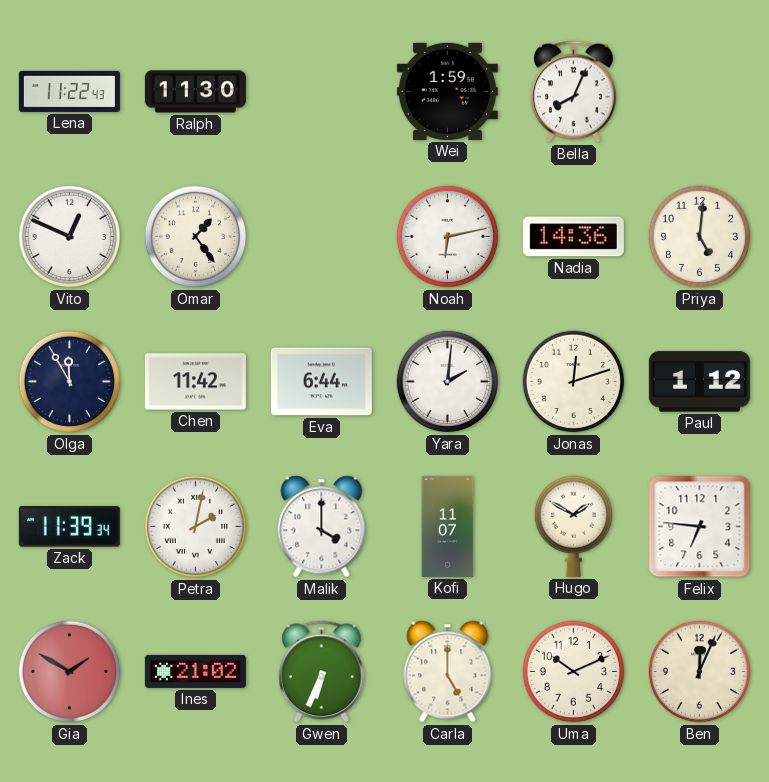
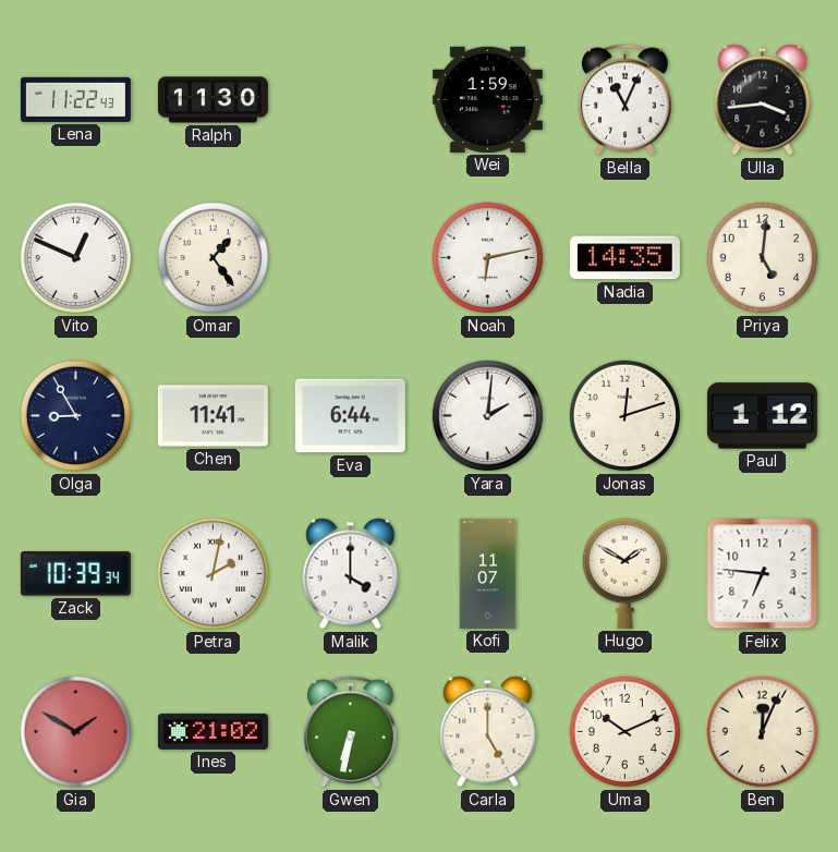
Bella: 8:04 -> 11:04 (626, 100)
Ulla: none -> 3:44 (763, 100)
Nadia: 14:36 -> 14:35 (624, 258)
Olga: 11:55 -> 8:55 (76, 416)
Chen: 11:42 -> 11:41 (212, 416)
Zack: 11:39 -> 10:39 (75, 574)
Gwen: 6:34 -> 6:32 (351, 732)
